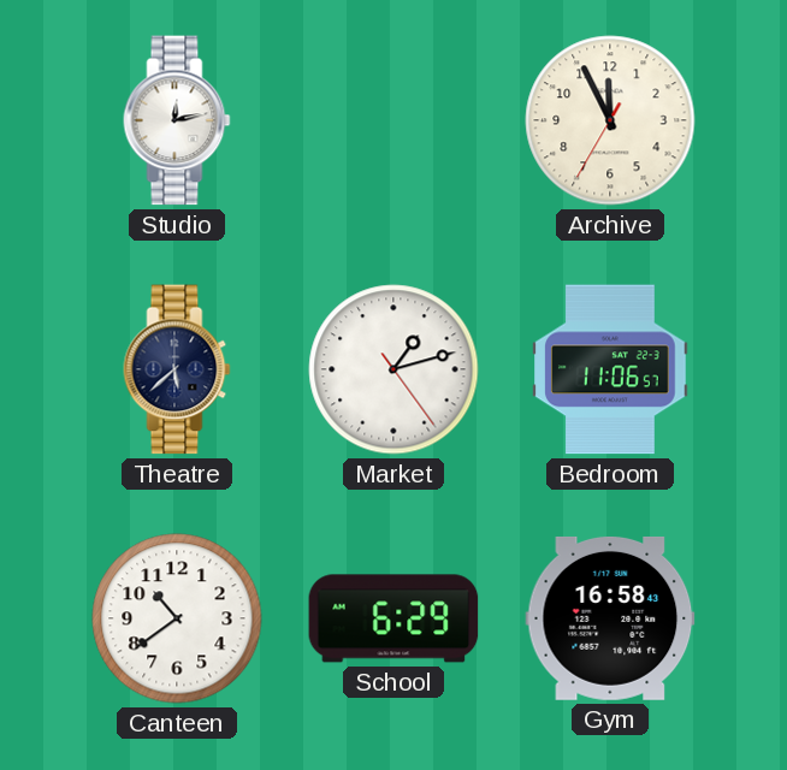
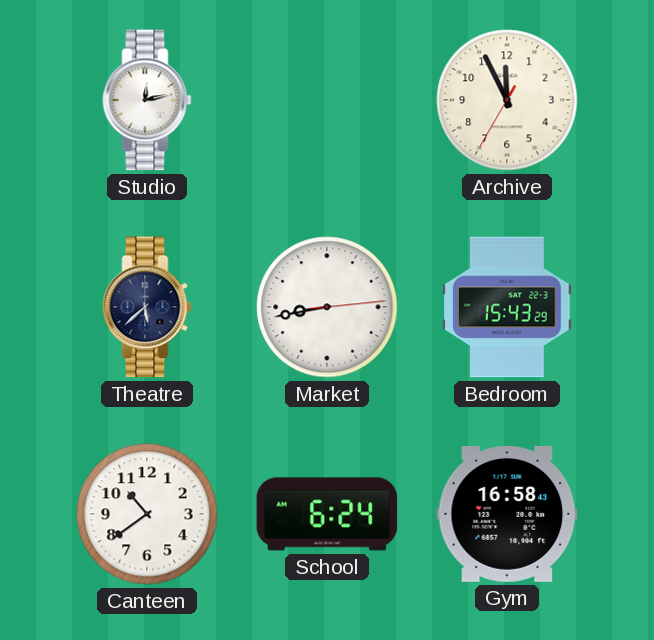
Market: 1:12 -> 8:43 (327, 307)
Bedroom: 11:06 -> 15:43 (507, 307)
School: 6:29 -> 6:24 (327, 514)
